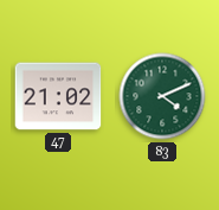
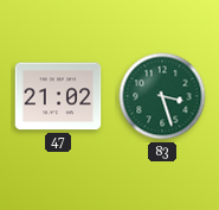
83: 4:11 -> 3:27 (162, 96)
